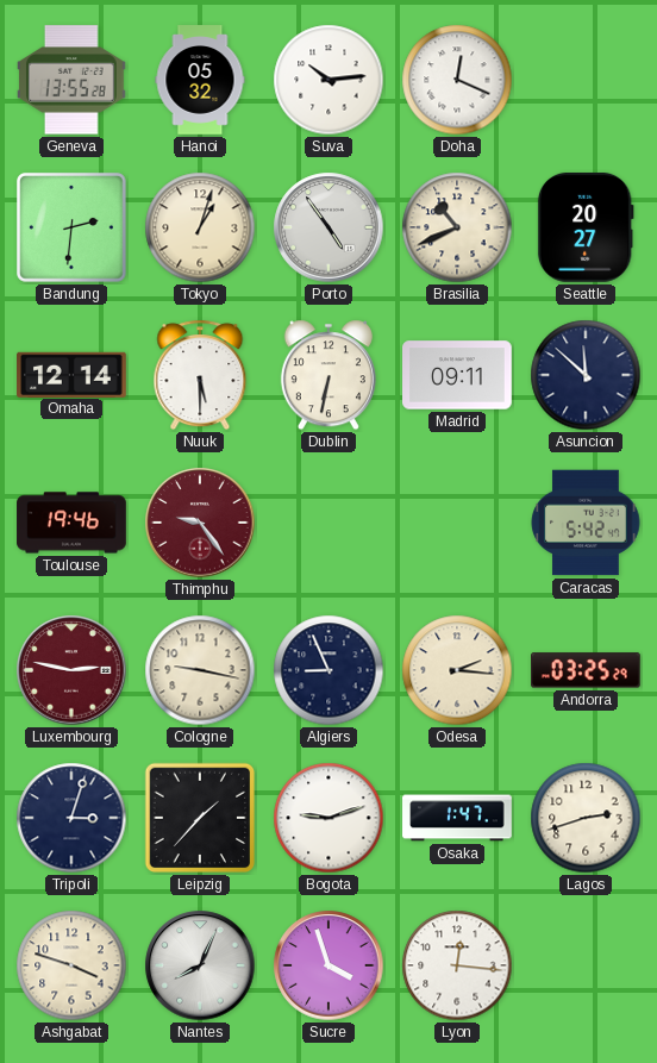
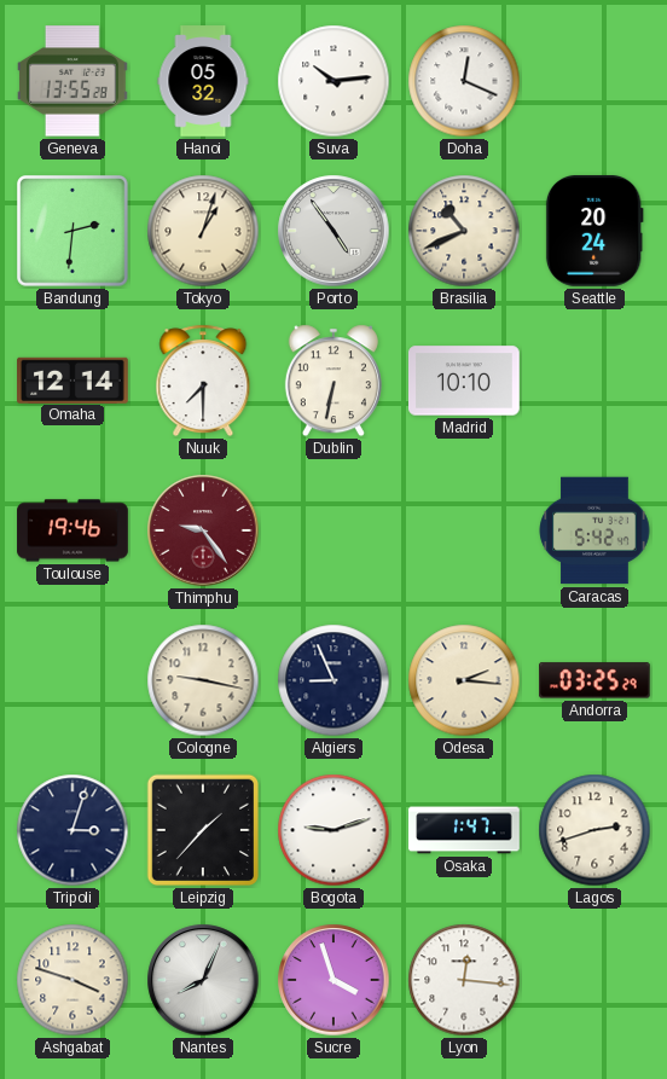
Seattle: 20:27 -> 20:24 (594, 231)
Nuuk: 5:30 -> 7:30 (203, 381)
Madrid: 09:11 -> 10:10 (465, 381)
Asuncion: 11:52 -> none (586, 375)
Luxembourg: 2:47 -> none (71, 670)
